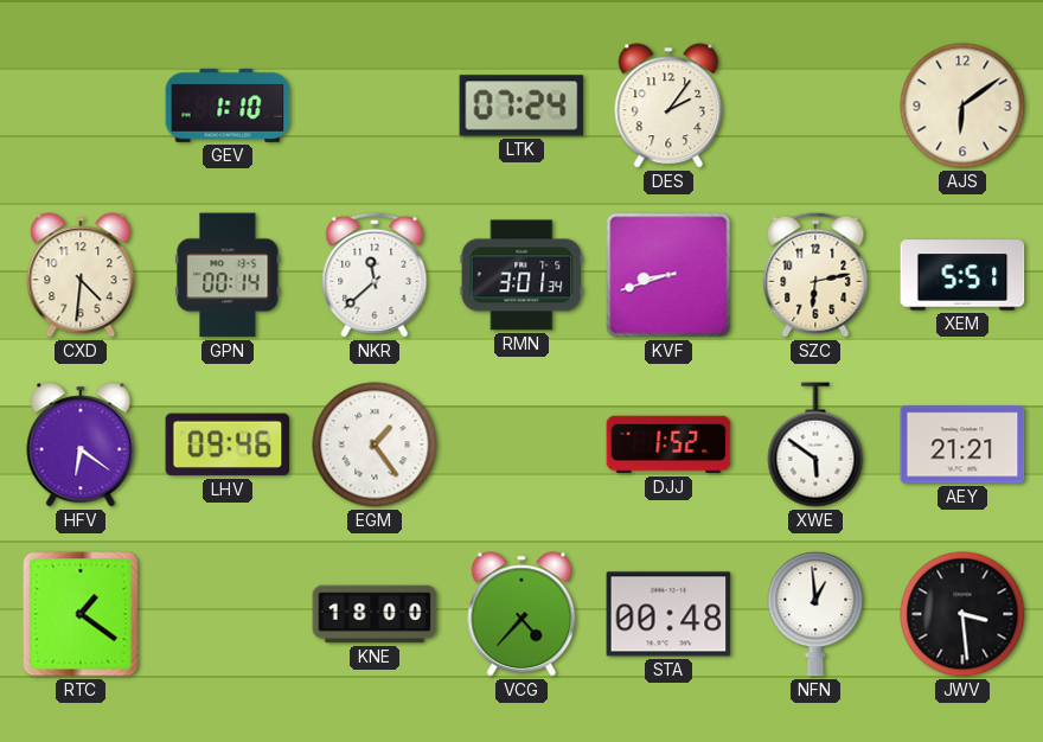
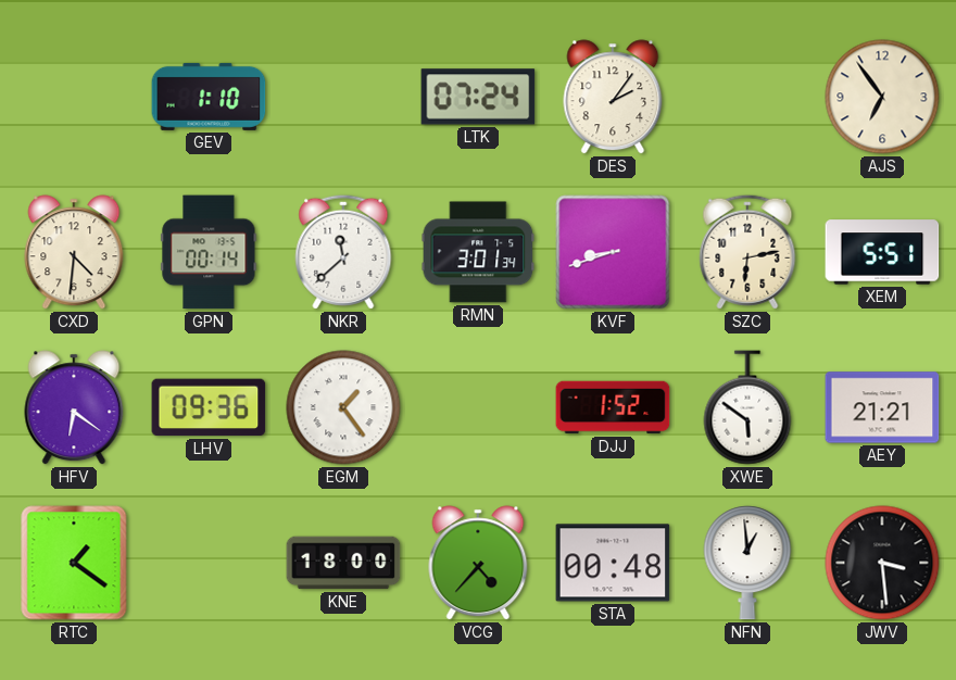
AJS: 6:09 -> 6:54 (882, 97)
LHV: 09:46 -> 09:36 (209, 407)
